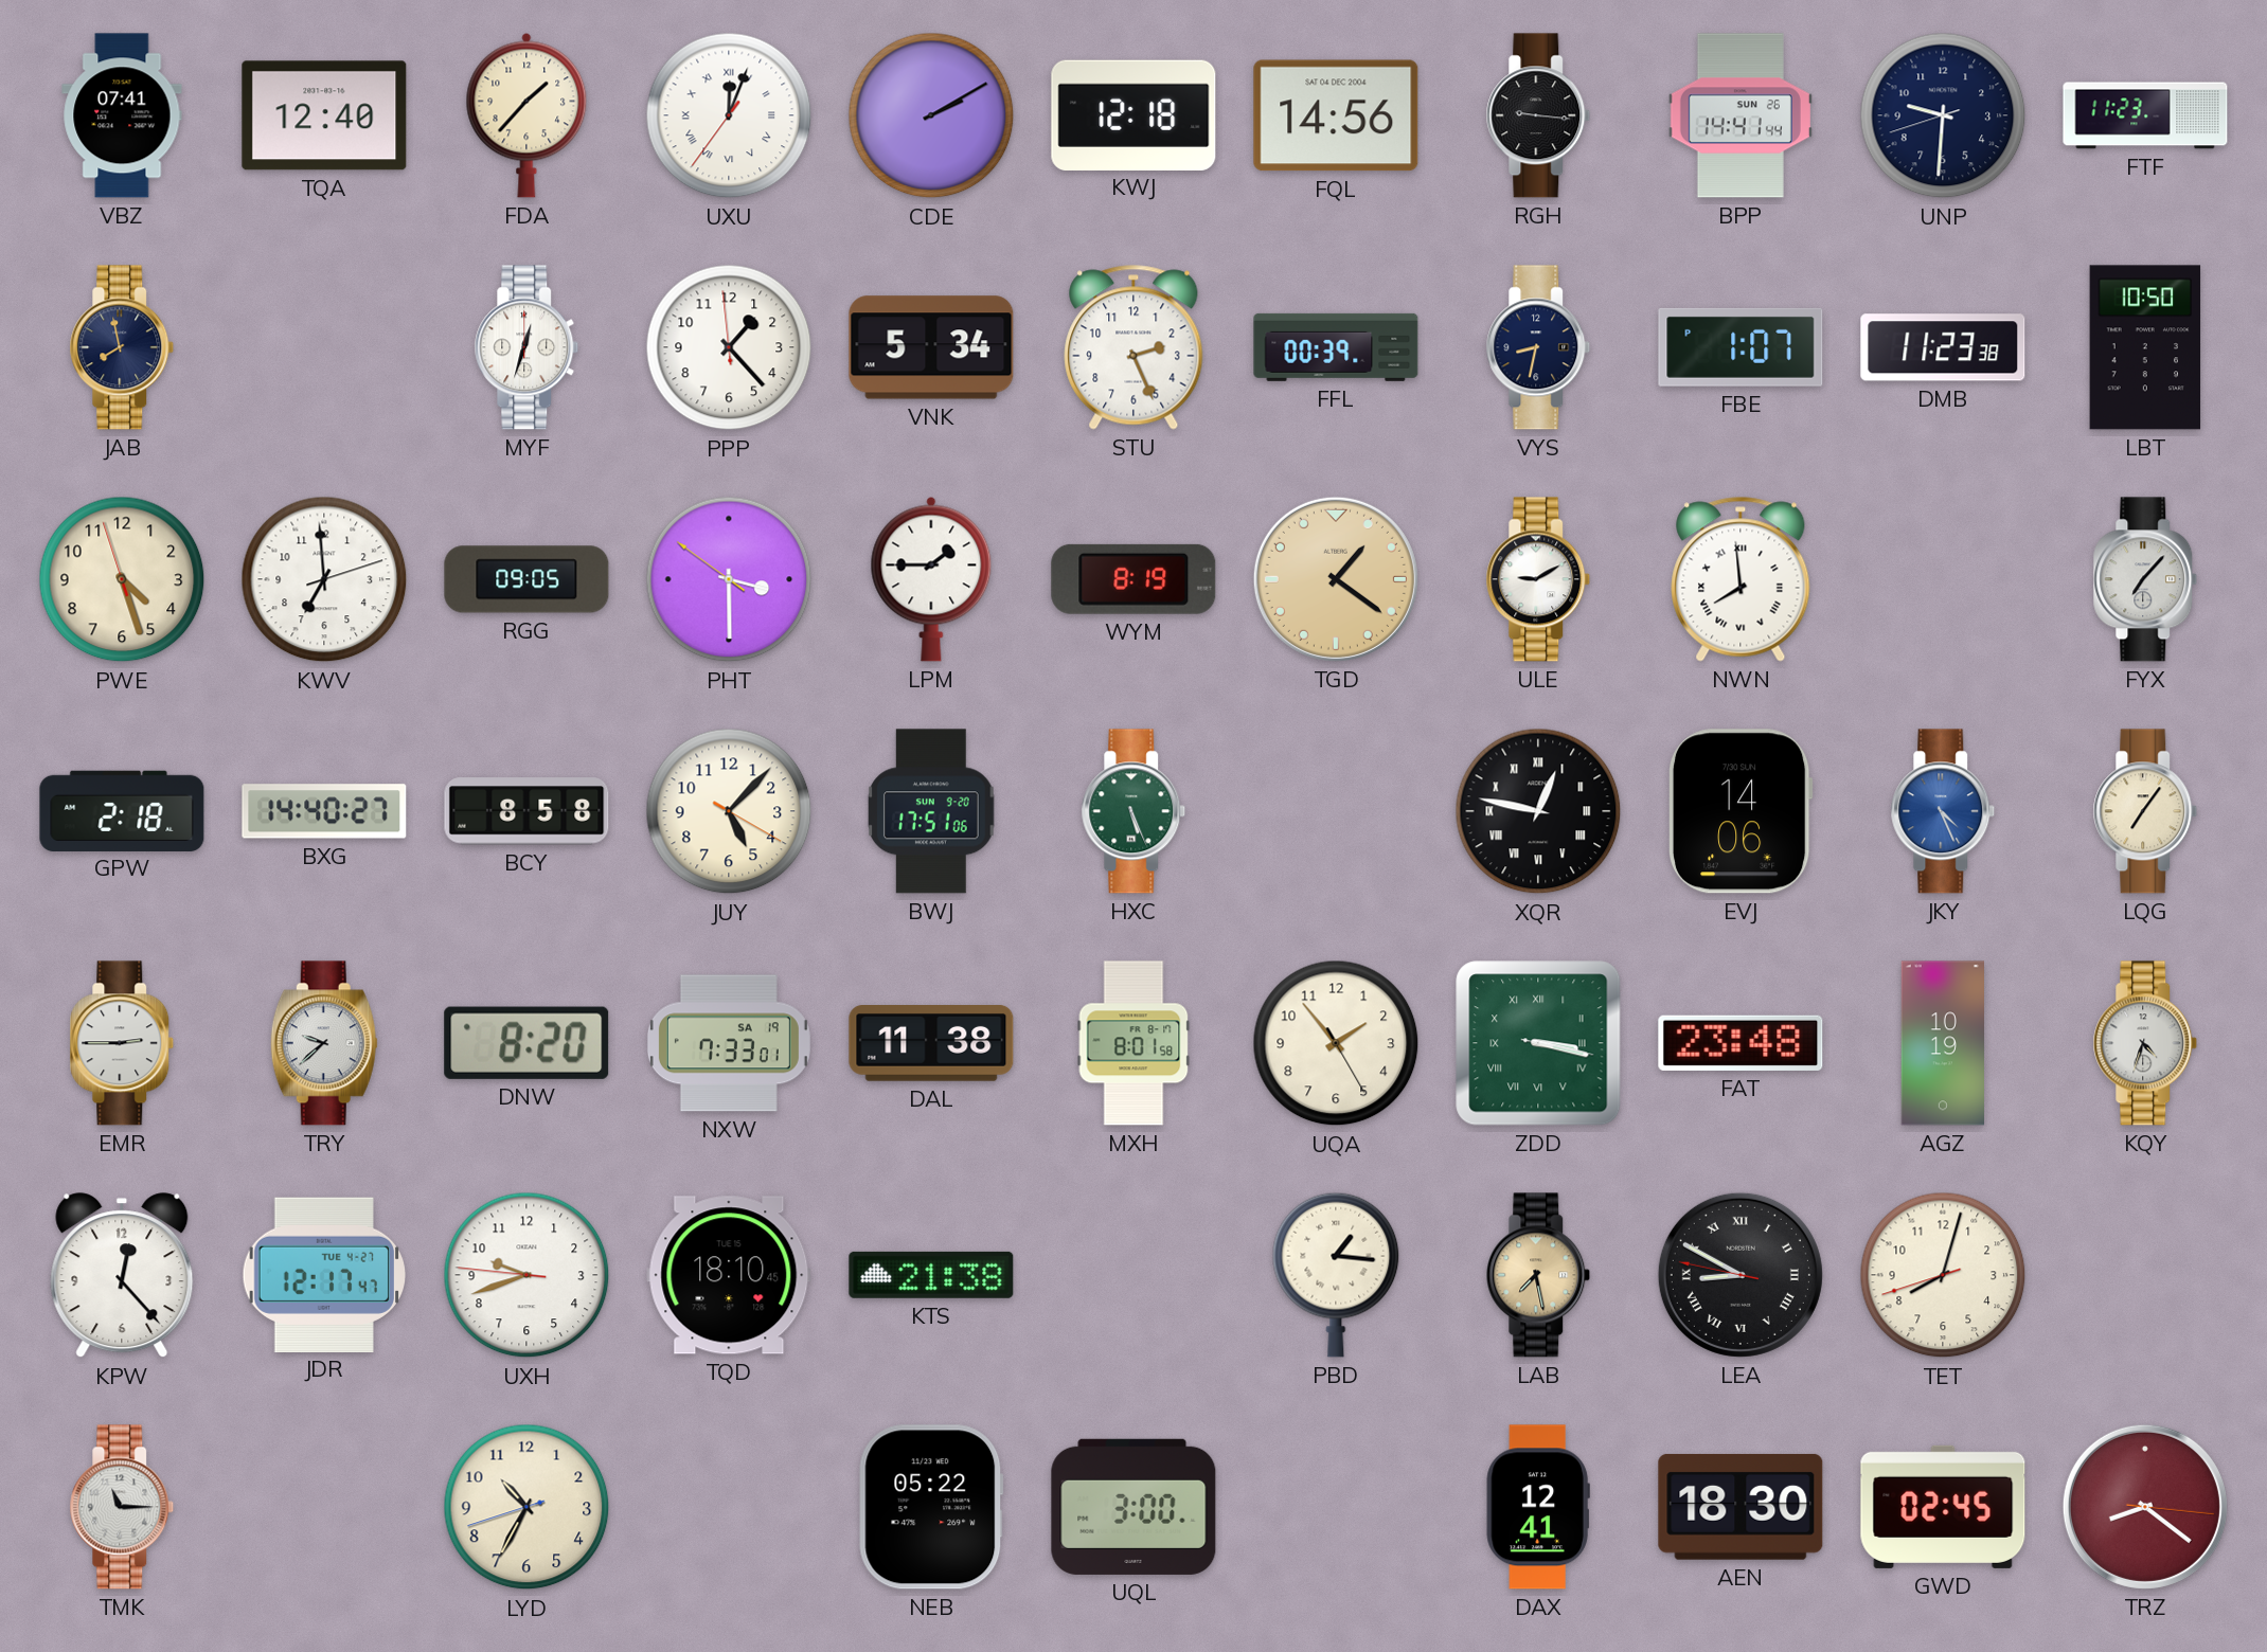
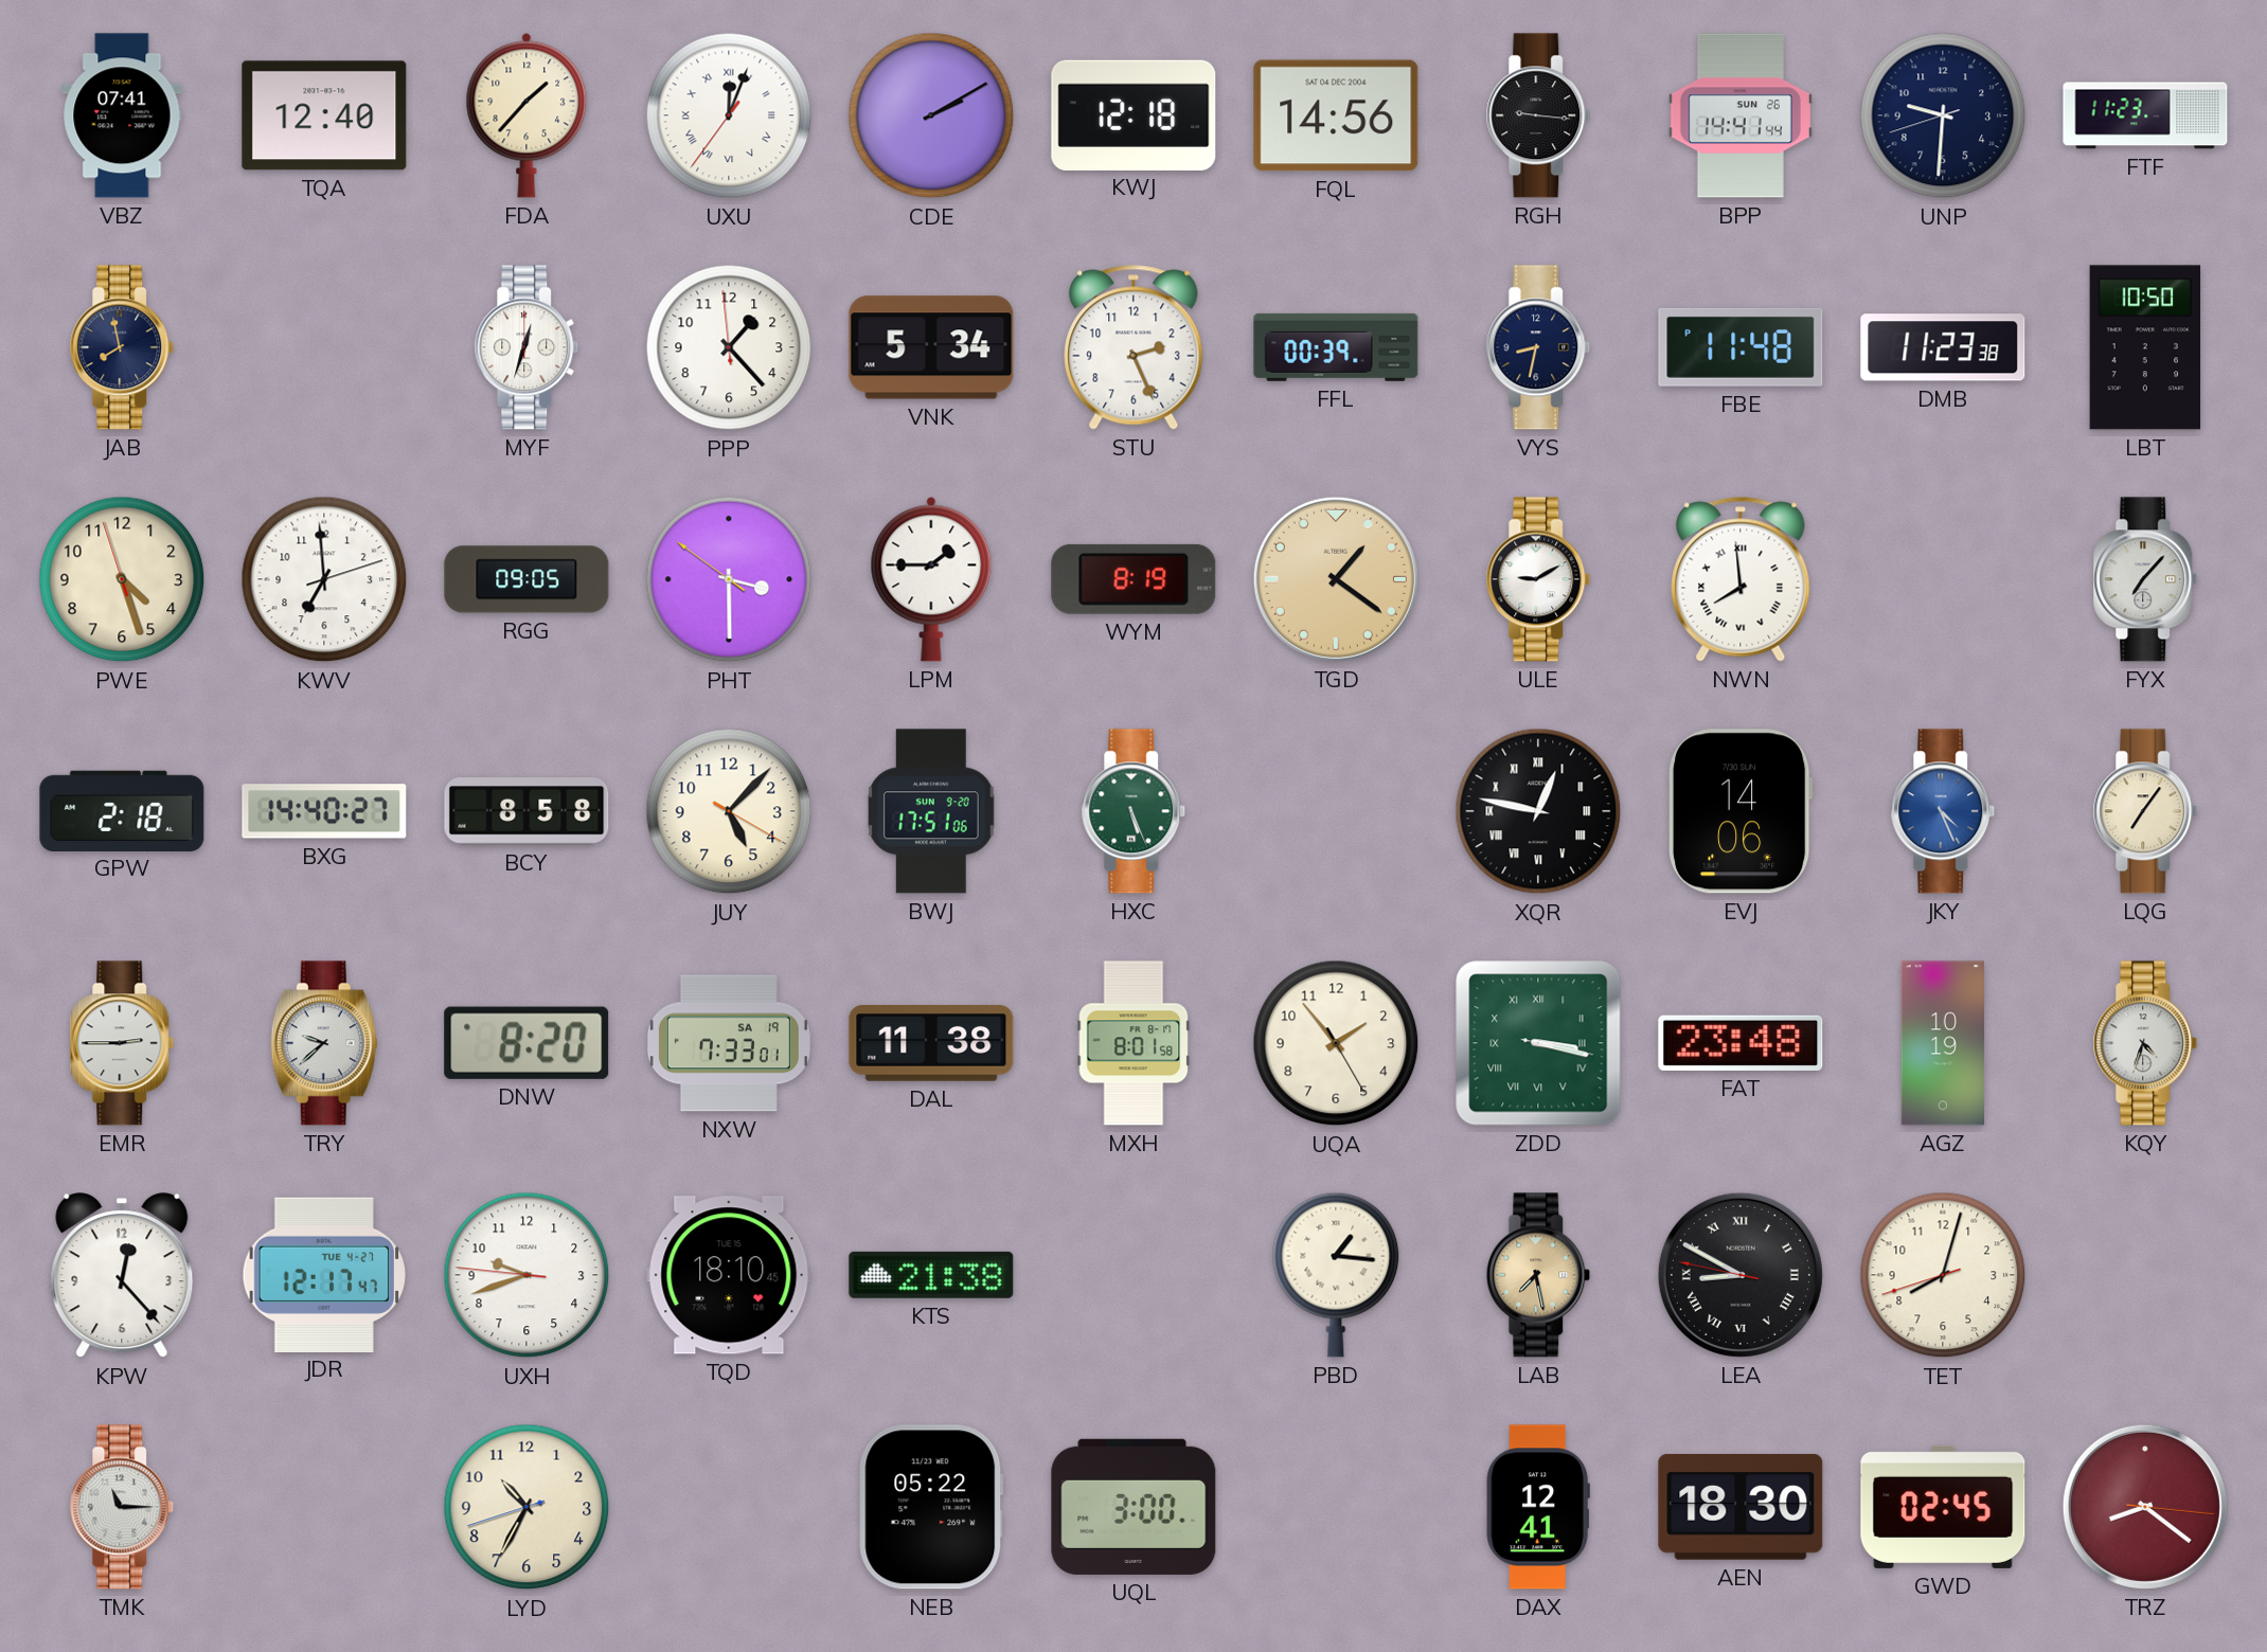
FBE: 1:07 -> 11:48 (1741, 347)
